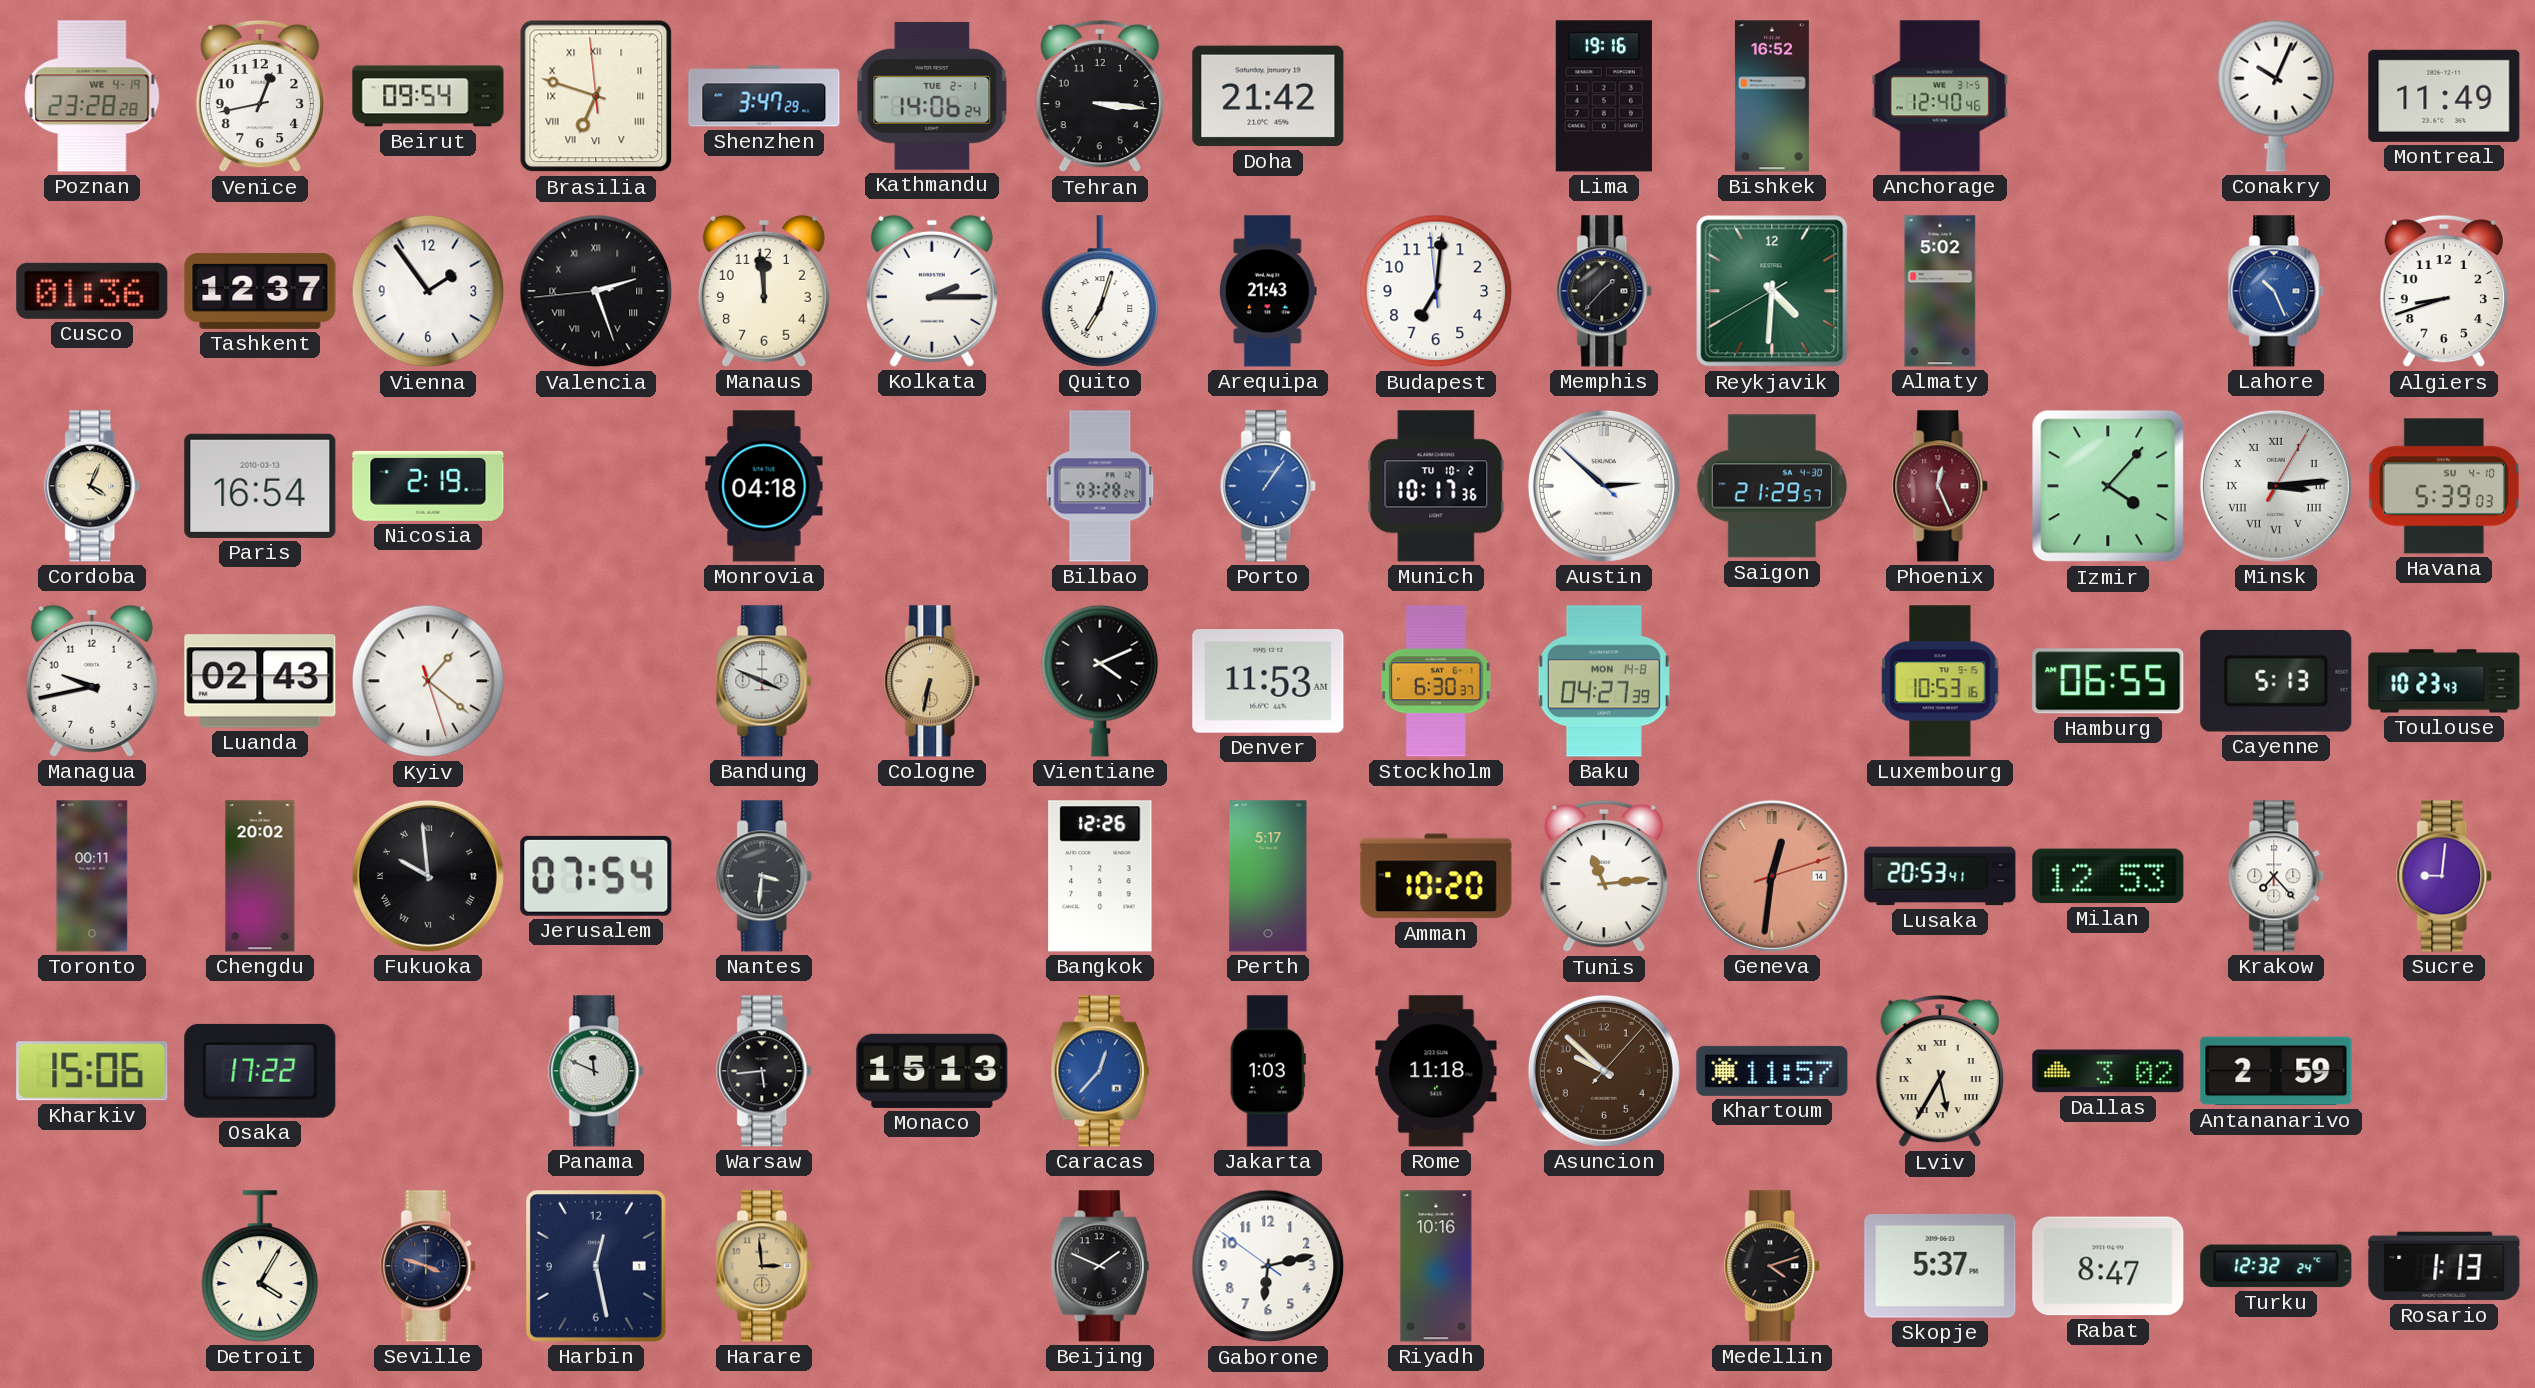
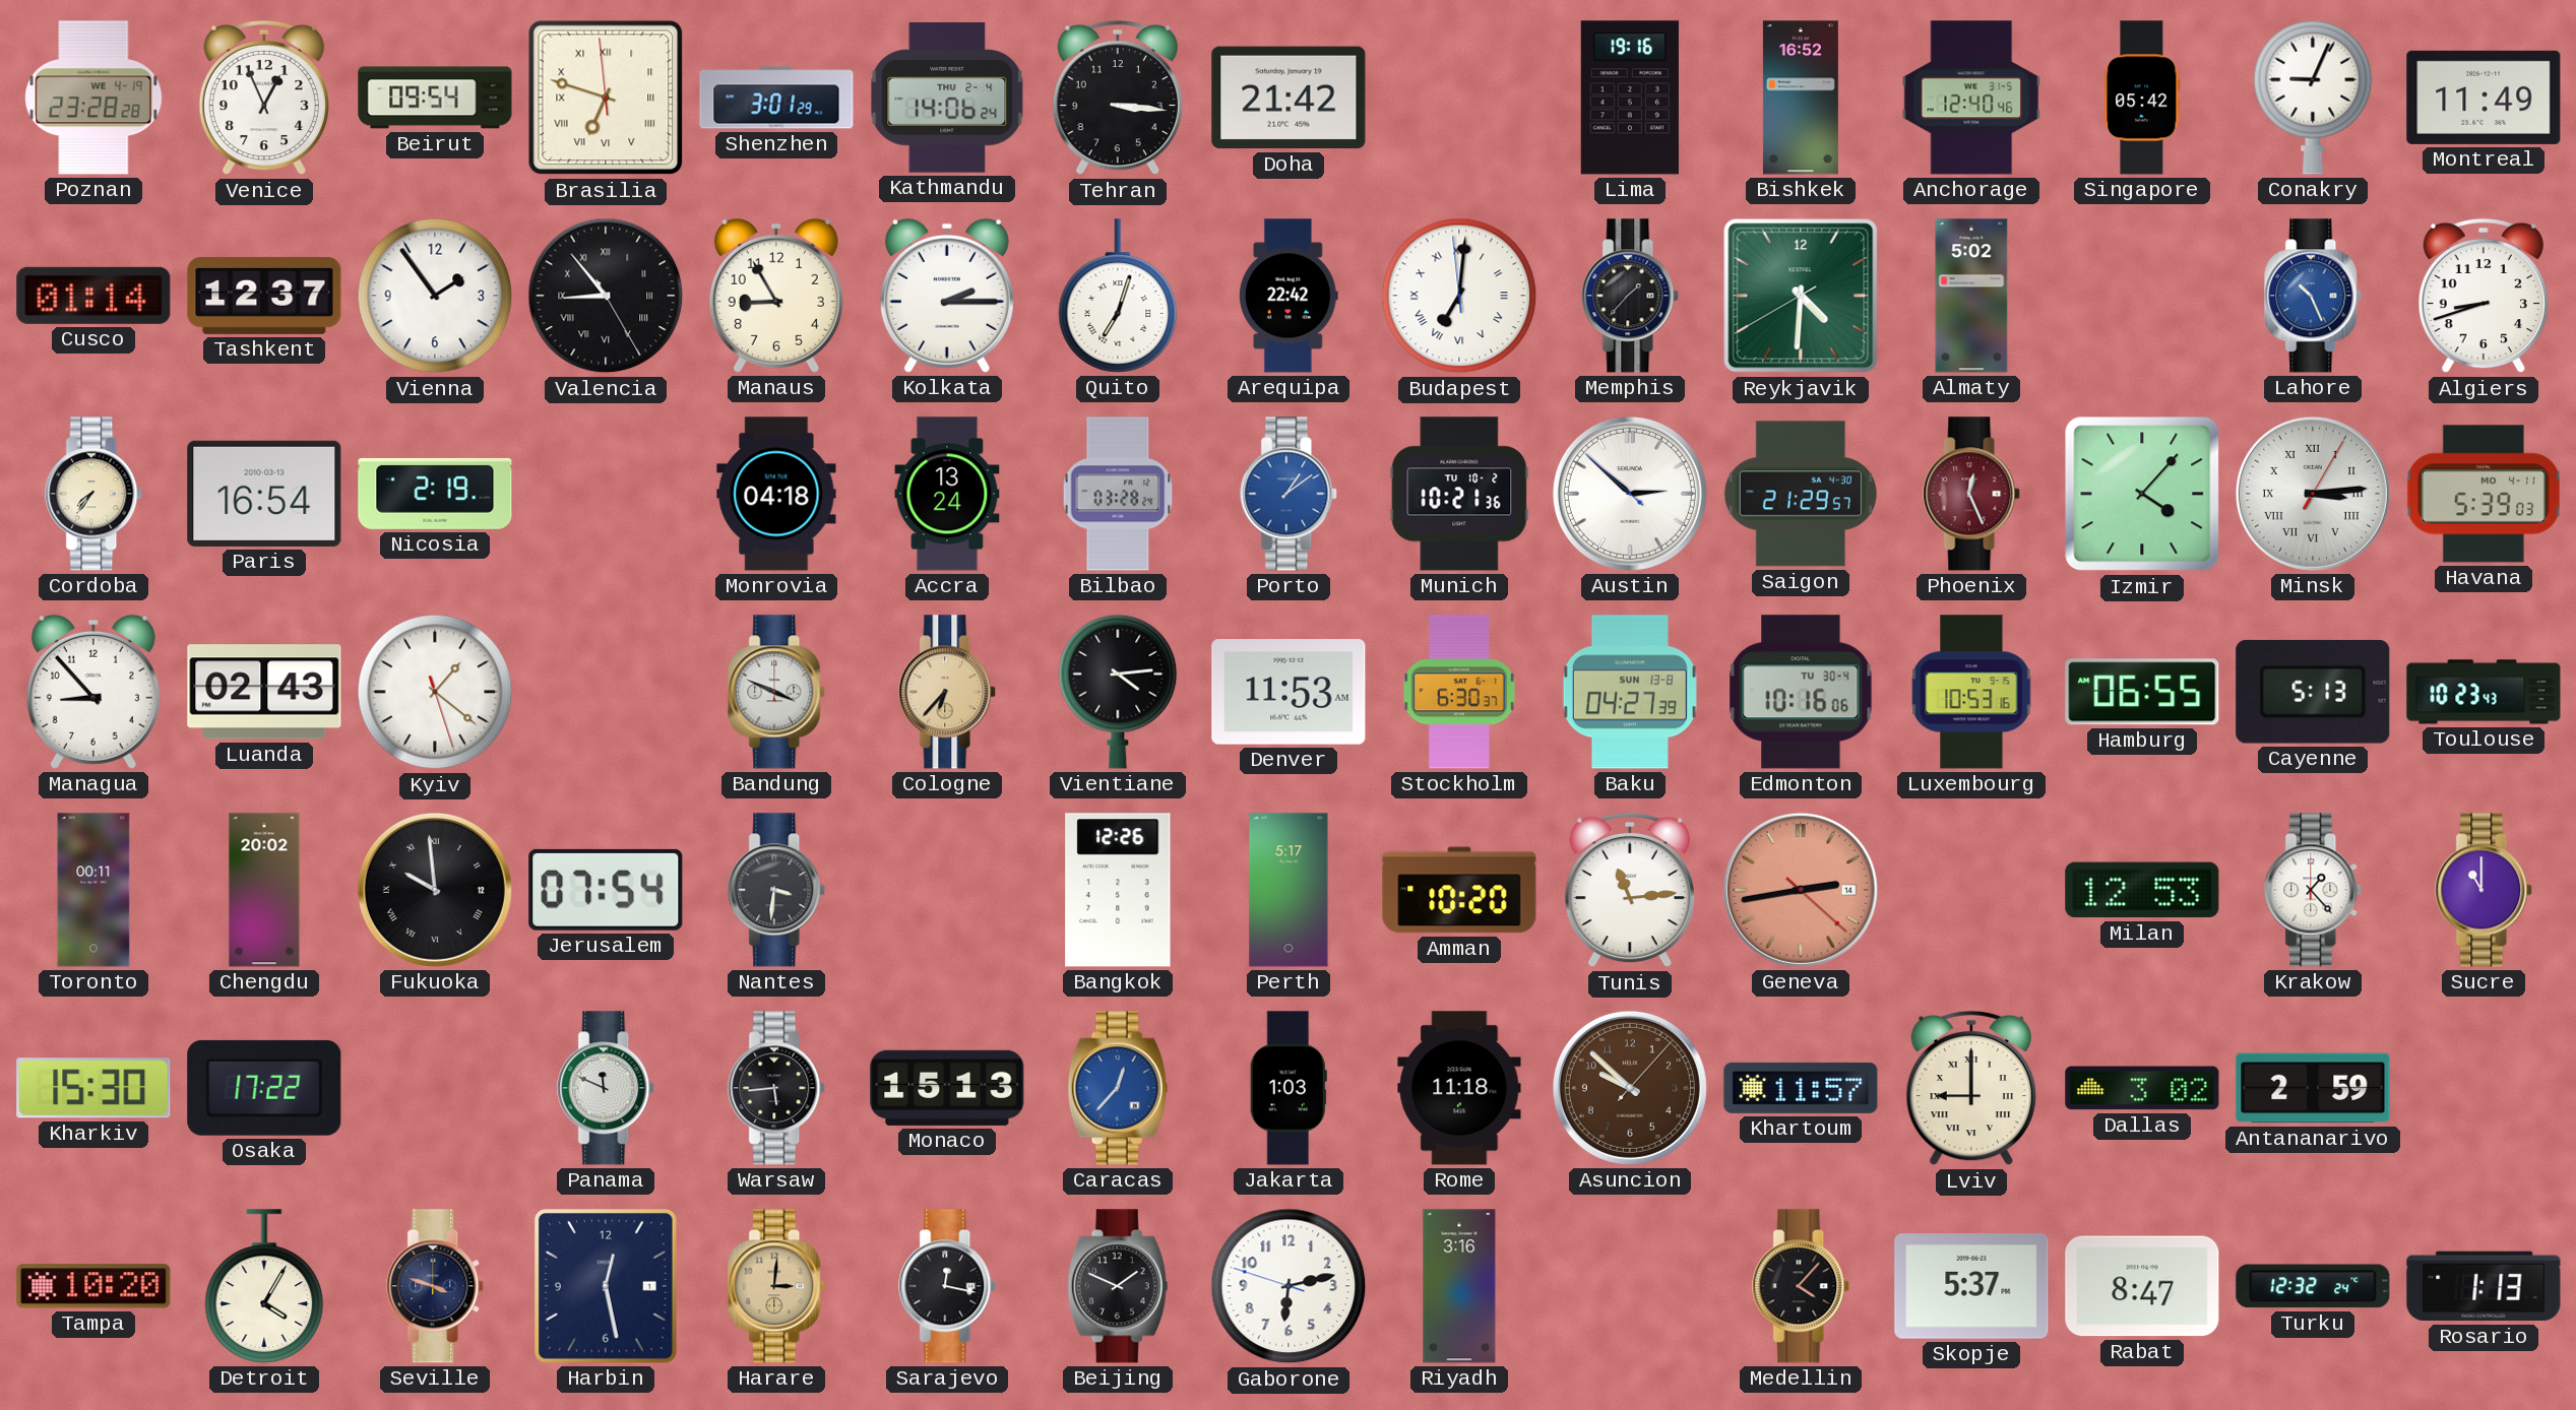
Venice: 12:43 -> 12:56 (264, 98)
Shenzhen: 3:47 -> 3:01 (776, 98)
Kathmandu date: TUE 2-1 -> THU 2-4 (947, 98)
Singapore: none -> 05:42 (2142, 98)
Conakry: 10:04 -> 9:04 (2313, 98)
Cusco: 01:36 -> 01:14 (93, 296)
Valencia: 2:26 -> 8:53 (606, 296)
Manaus: 11:59 -> 8:55 (776, 296)
Arequipa: 21:43 -> 22:42 (1289, 296)
Budapest numerals: Arabic -> Roman (1459, 296)
Cordoba: 4:04 -> 7:36 (95, 494)
Accra: none -> 13:24 (947, 494)
Porto: 1:06 -> 1:09 (1290, 494)
Munich: 10:17 -> 10:21 (1459, 494)
Havana date: SU 4-10 -> MO 4-11 (2484, 494)
Managua: 9:43 -> 8:53 (93, 692)
Cologne: 6:32 -> 6:37 (948, 692)
Vientiane: 4:11 -> 4:14 (1118, 692)
Baku date: MON 14-8 -> SUN 13-8 (1630, 692)
Edmonton: none -> 10:16 (1801, 692)
Geneva: 12:31 -> 2:43 (1801, 890)
Lusaka: 20:53 -> none (1940, 876)
Krakow: 7:23 -> 1:23 (2314, 890)
Sucre: 9:01 -> 11:00 (2485, 890)
Kharkiv: 15:06 -> 15:30 (93, 1088)
Lviv: 5:35 -> 9:00 (1971, 1088)
Tampa: none -> 10:20 (93, 1286)
Harare: 2:59 -> 3:01 (777, 1286)
Sarajevo: none -> 12:17 (948, 1286)
Gaborone: 6:12:51 -> 6:12:48 (1289, 1286)
Riyadh: 10:16 -> 3:16 (1459, 1286)
Medellin: 4:12 -> 4:07 (1802, 1286)
